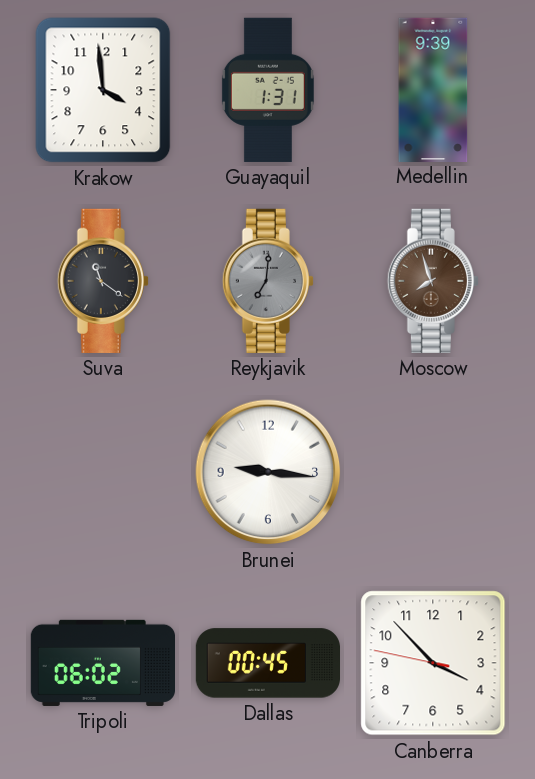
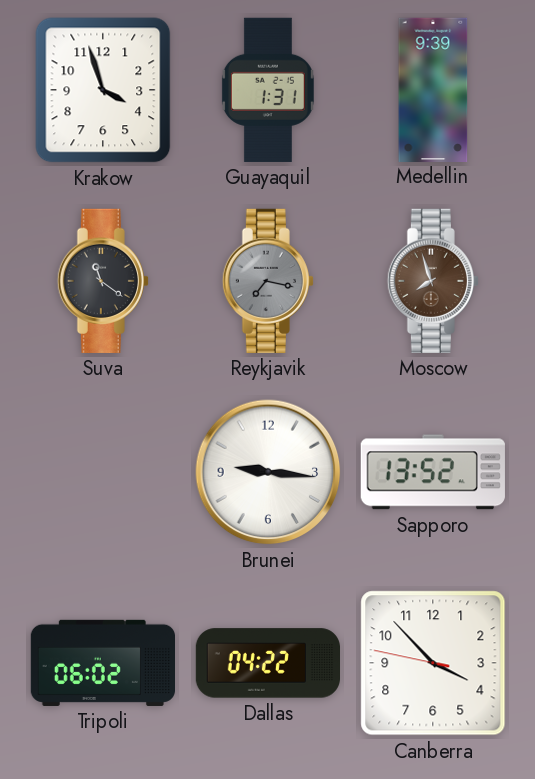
Krakow: 3:59 -> 3:57 (103, 90)
Reykjavik: 7:01 -> 7:17 (268, 281)
Sapporo: none -> 13:52 (433, 472)
Dallas: 00:45 -> 04:22 (267, 663)
